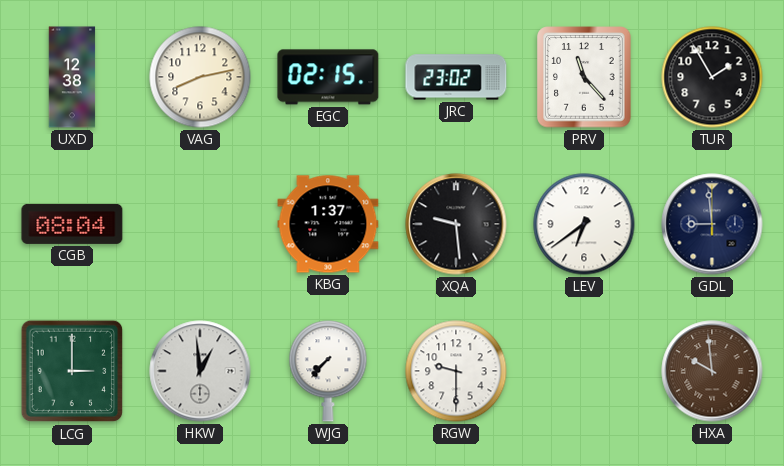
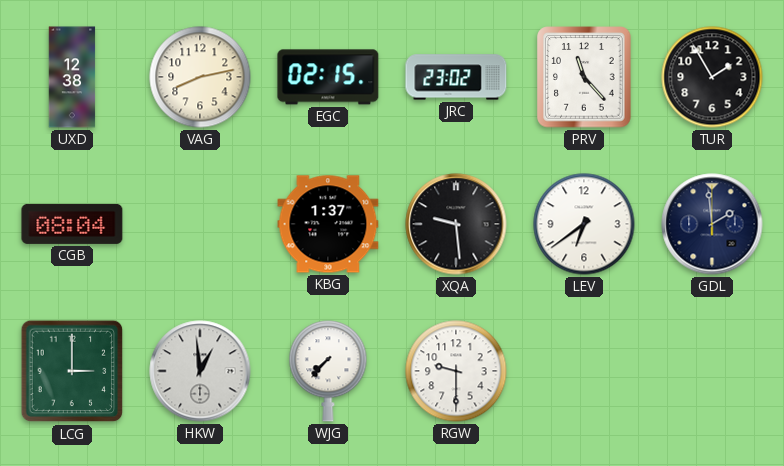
GDL: 8:59 -> 1:59 (712, 224)
HXA: 9:59 -> none (712, 371)
